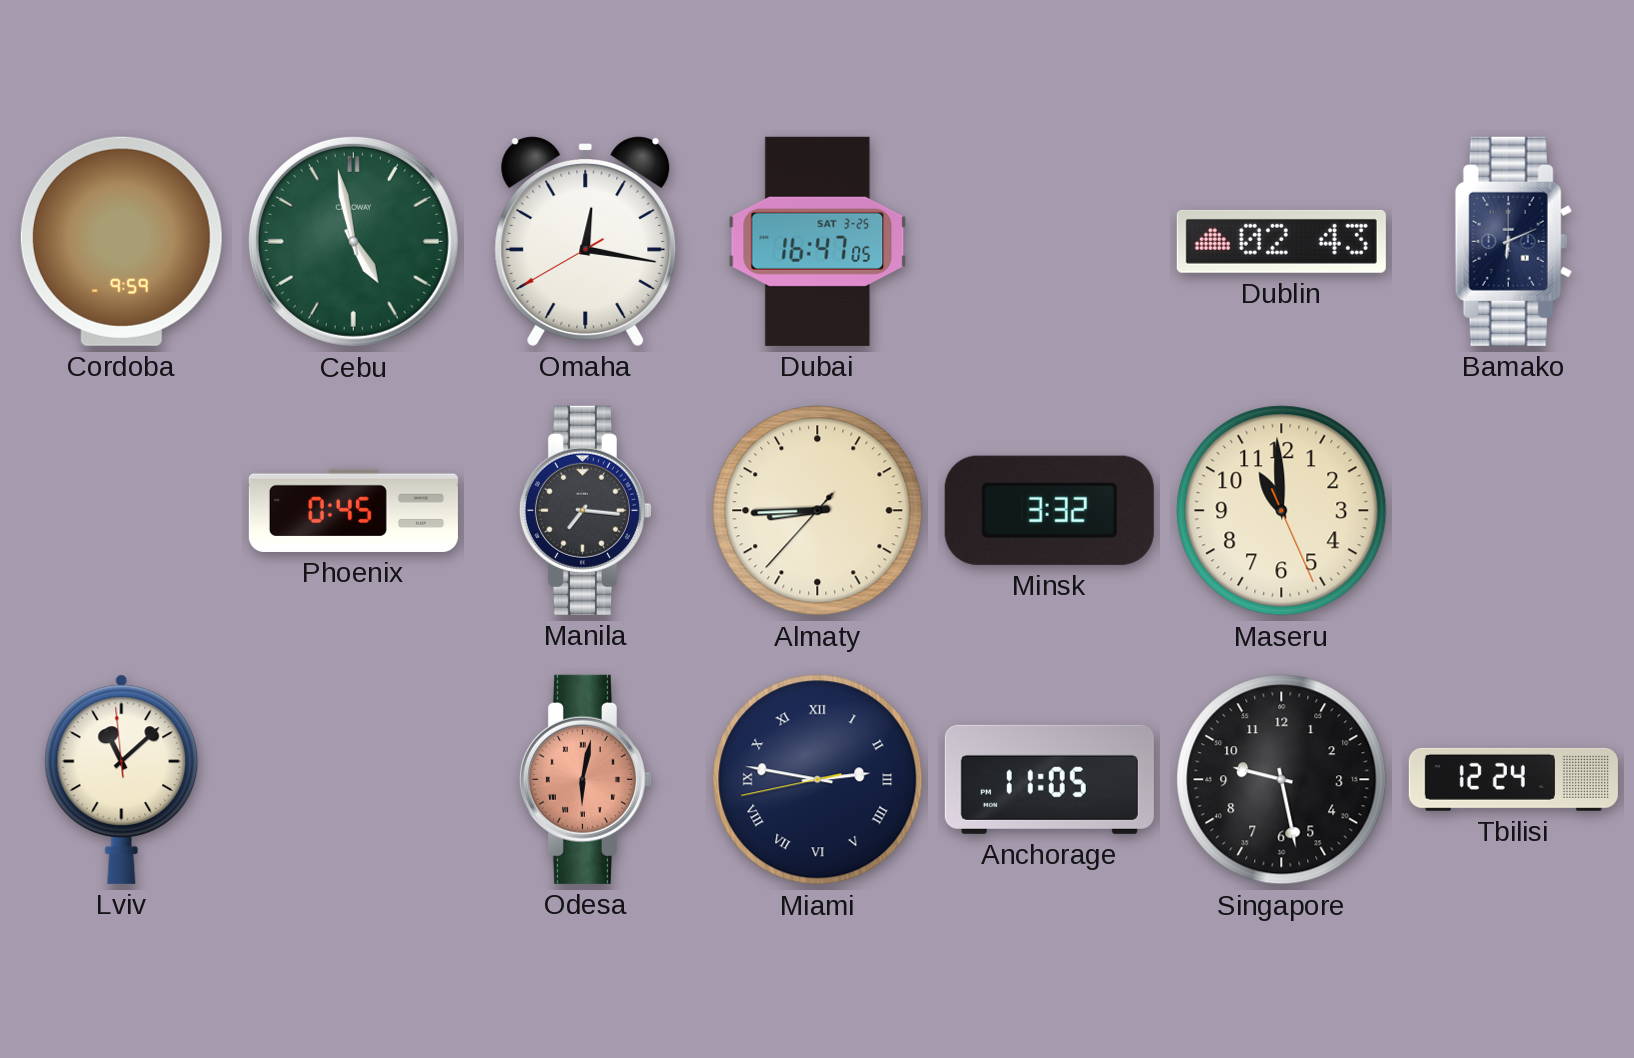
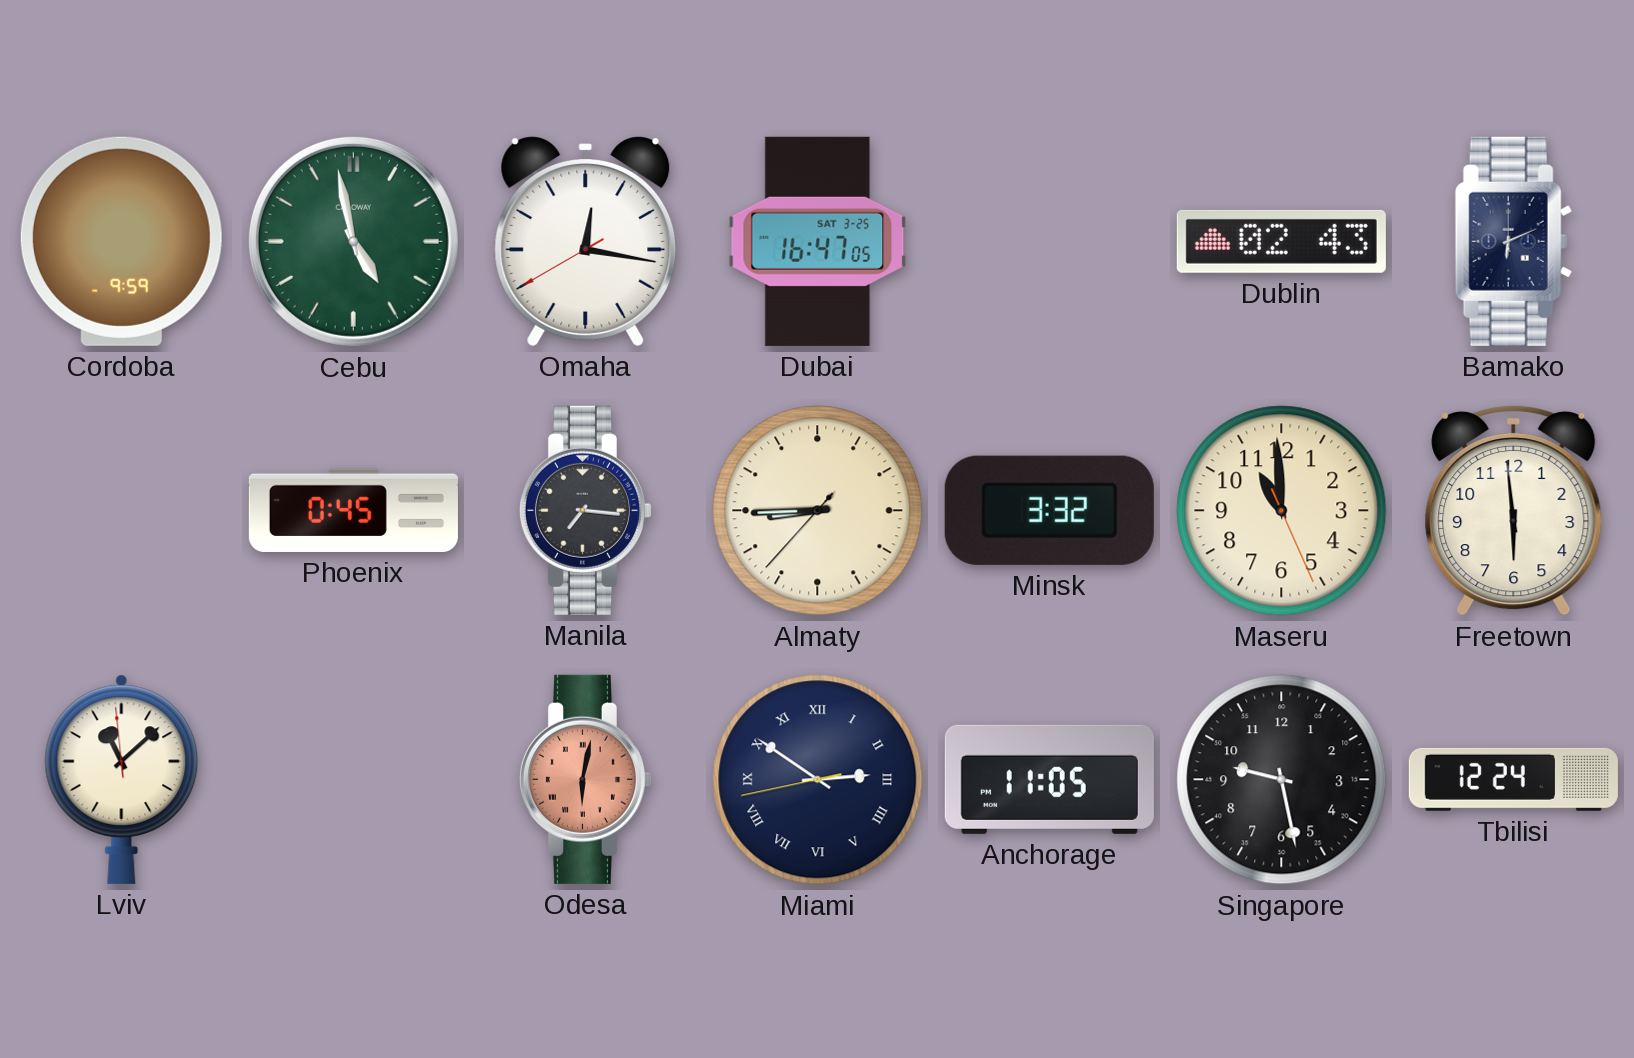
Freetown: none -> 5:59 (1514, 510)
Miami: 2:46 -> 2:50 (818, 780)
